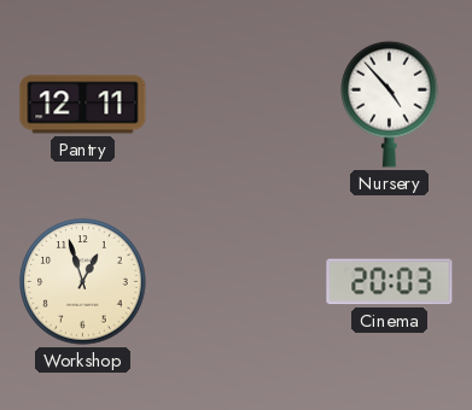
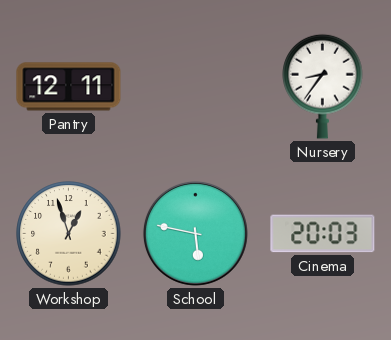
Nursery: 4:53 -> 8:36 (323, 86)
School: none -> 5:47 (195, 233)
